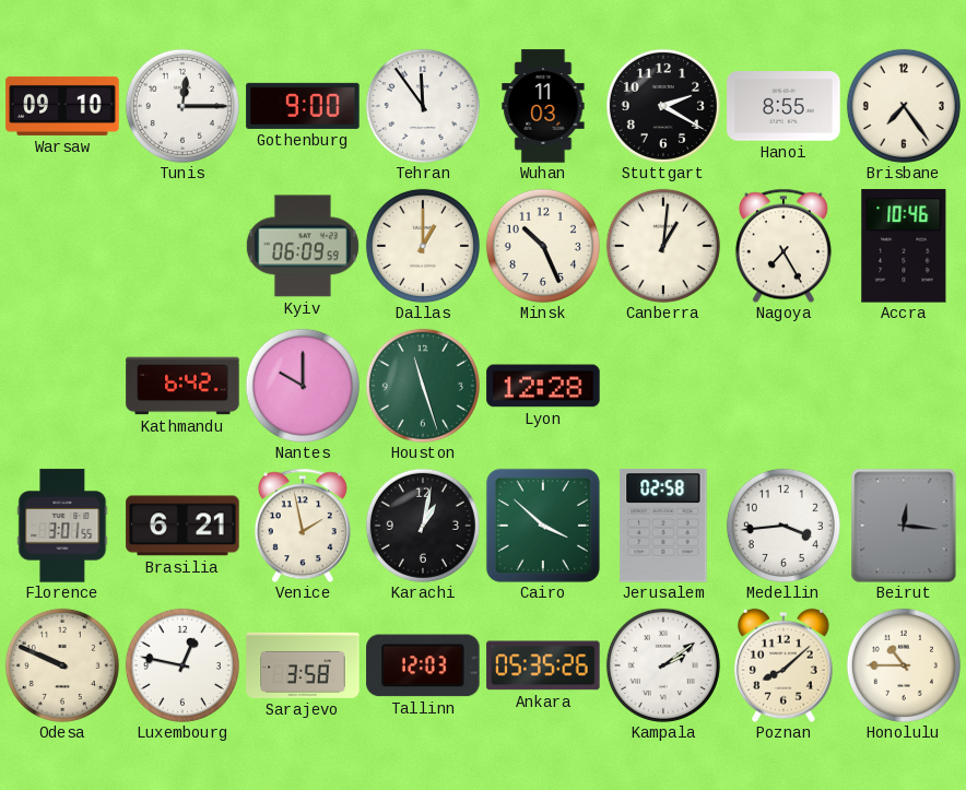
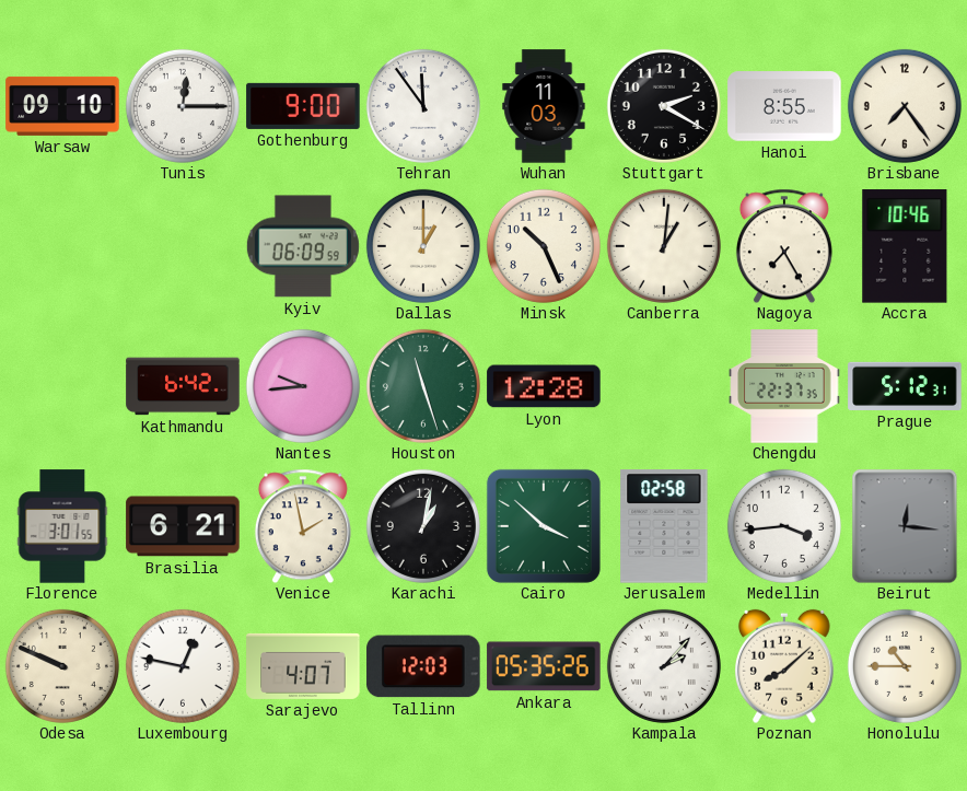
Nantes: 10:00 -> 9:44 (303, 386)
Chengdu: none -> 22:37 (784, 386)
Prague: none -> 5:12 (905, 386)
Sarajevo: 3:58 -> 4:07 (303, 666)
Kampala: 2:09 -> 2:07 (664, 666)
